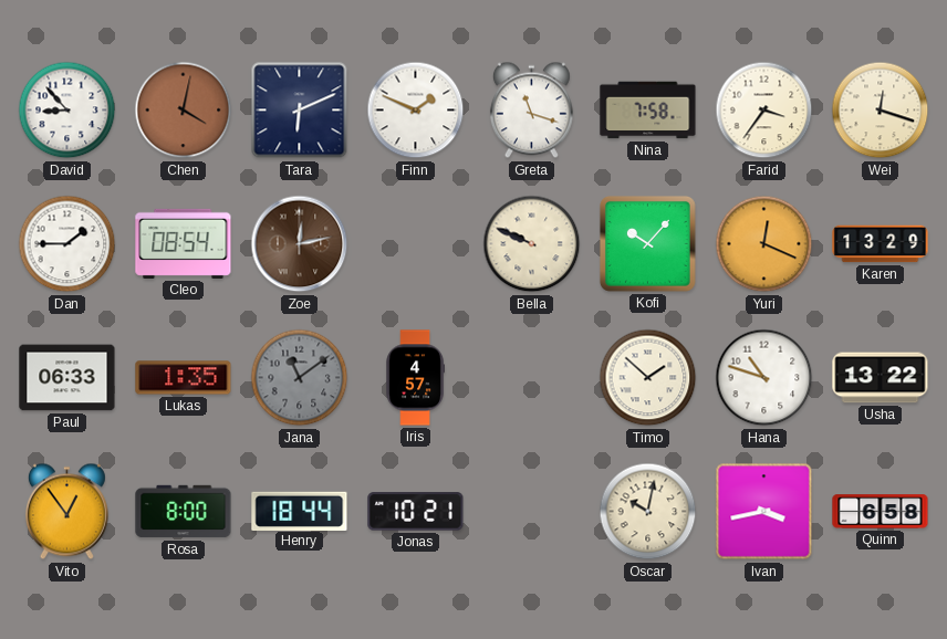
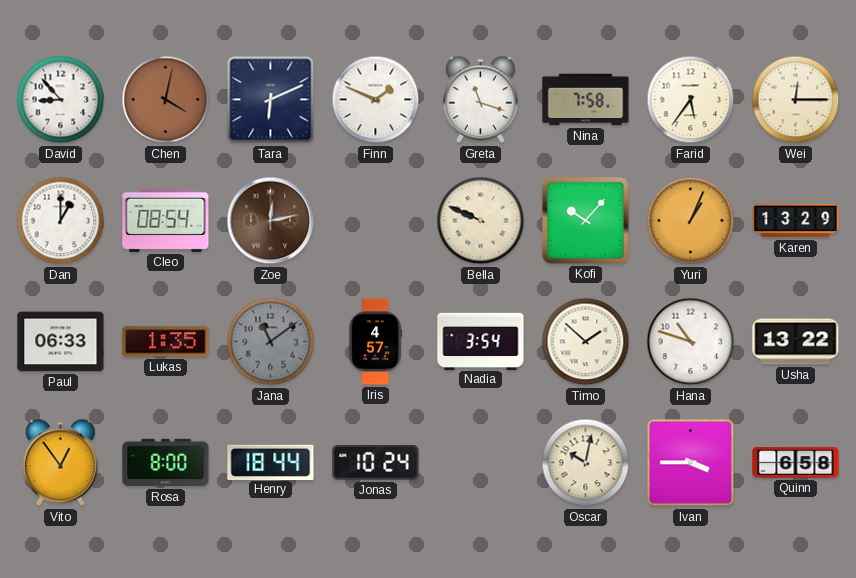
Farid: 3:36 -> 5:36 (691, 100)
Wei: 12:18 -> 12:15 (796, 100)
Dan: 1:45 -> 1:00 (61, 221)
Yuri: 12:19 -> 1:04 (691, 221)
Nadia: none -> 3:54 (481, 341)
Jonas: 10:21 -> 10:24 (376, 463)
Ivan: 3:43 -> 3:45 (691, 463)
